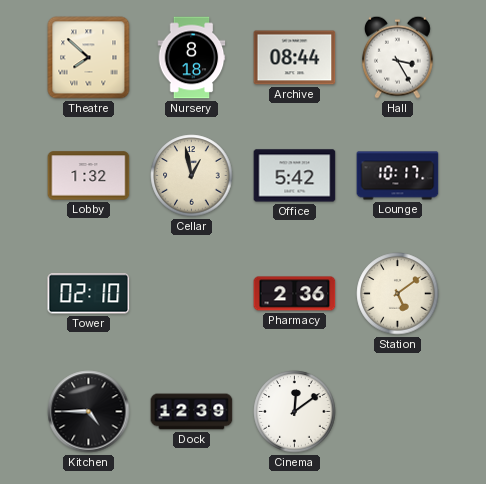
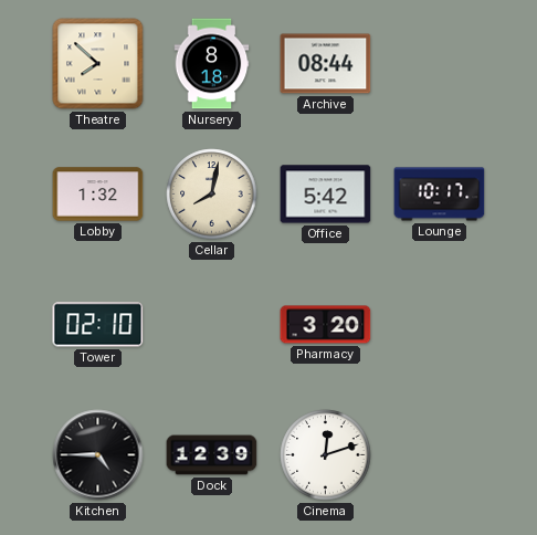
Hall: 3:25 -> none (397, 57)
Cellar: 12:58 -> 8:02 (212, 195)
Pharmacy: 2:36 -> 3:20 (326, 325)
Station: 5:09 -> none (398, 294)
Cinema: 12:09 -> 12:12 (326, 455)
